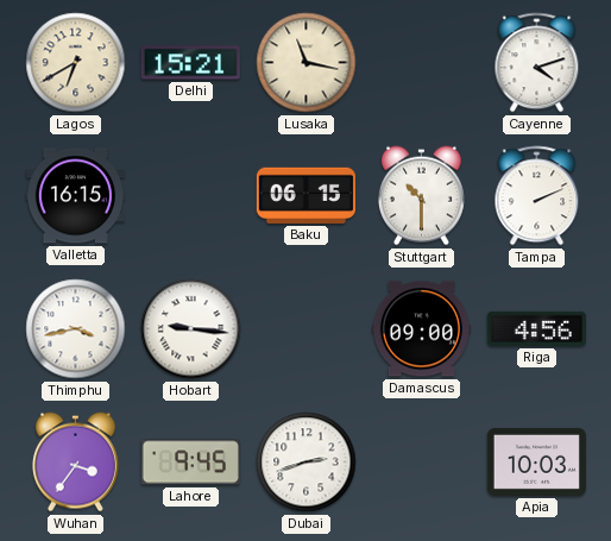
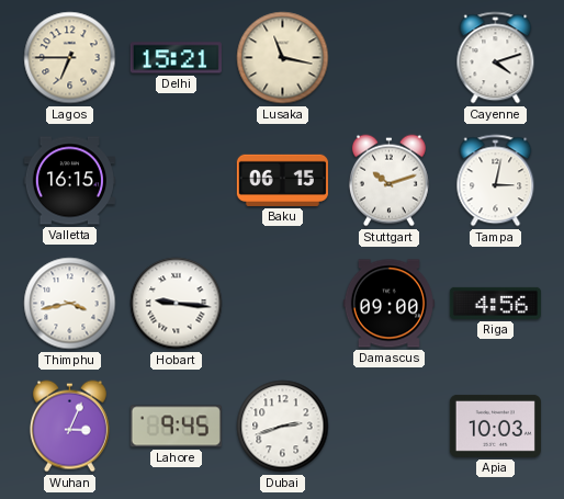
Lagos: 6:40 -> 6:45 (70, 58)
Stuttgart: 10:30 -> 10:12 (388, 181)
Tampa: 2:11 -> 3:02 (496, 181)
Wuhan: 3:36 -> 3:04 (69, 427)
